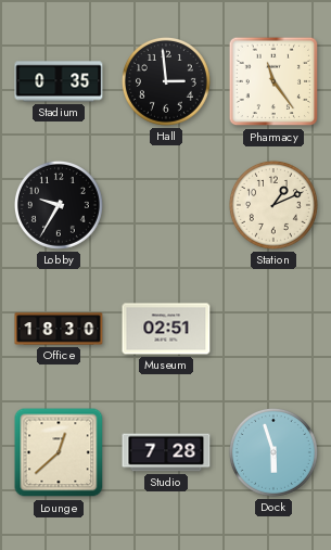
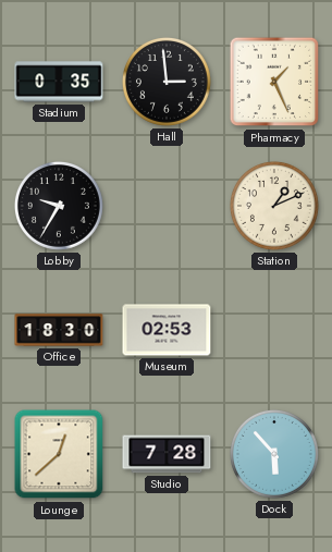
Pharmacy: 11:24 -> 1:26 (274, 82)
Museum: 02:51 -> 02:53 (167, 330)
Dock: 5:57 -> 5:53 (274, 454)
